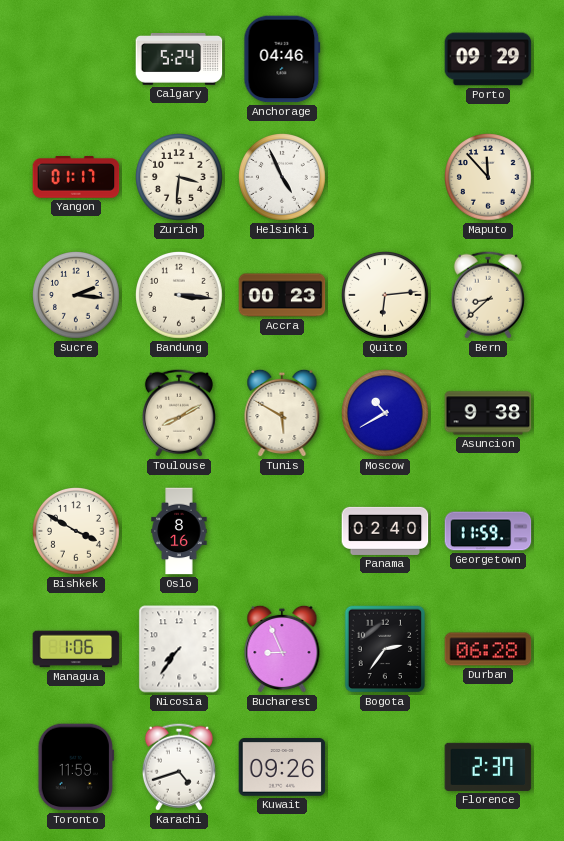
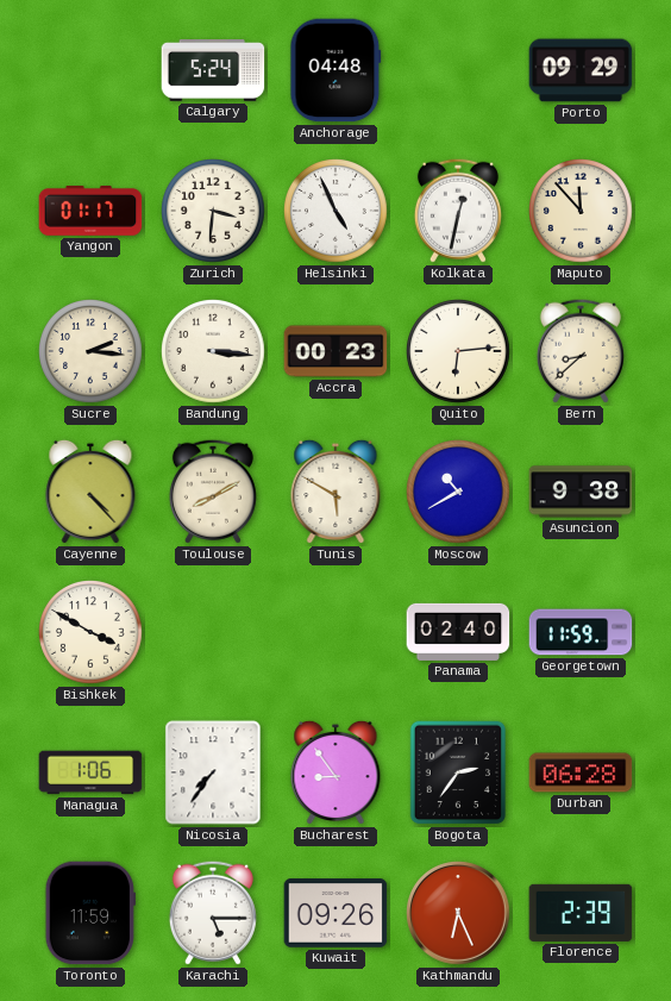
Anchorage: 04:46 -> 04:48 (335, 70)
Kolkata: none -> 12:32 (458, 211)
Cayenne: none -> 4:23 (90, 492)
Oslo: 8:16 -> none (179, 531)
Bucharest: 8:56 -> 8:54 (335, 772)
Karachi: 4:42 -> 5:15 (213, 913)
Kathmandu: none -> 6:26 (458, 913)
Florence: 2:37 -> 2:39 (581, 913)
